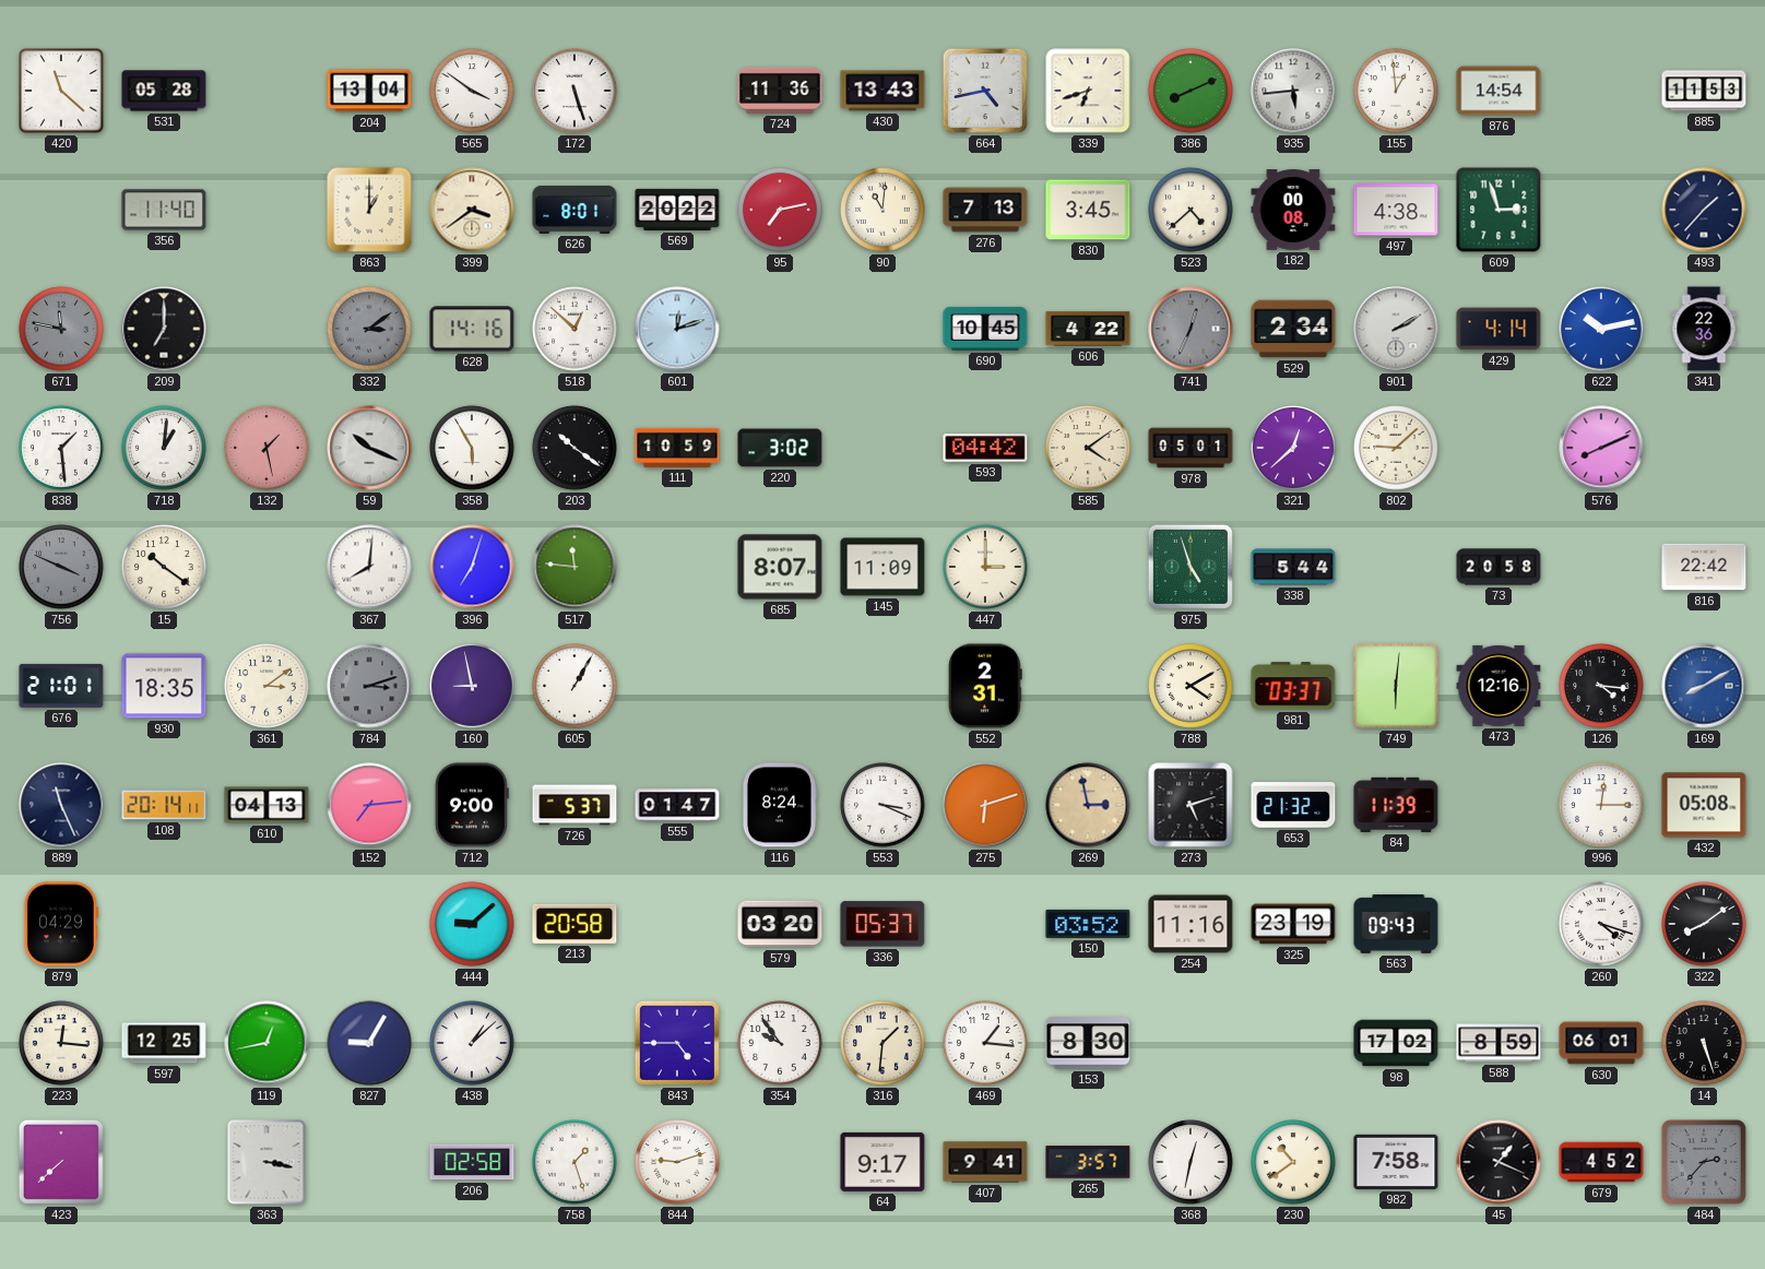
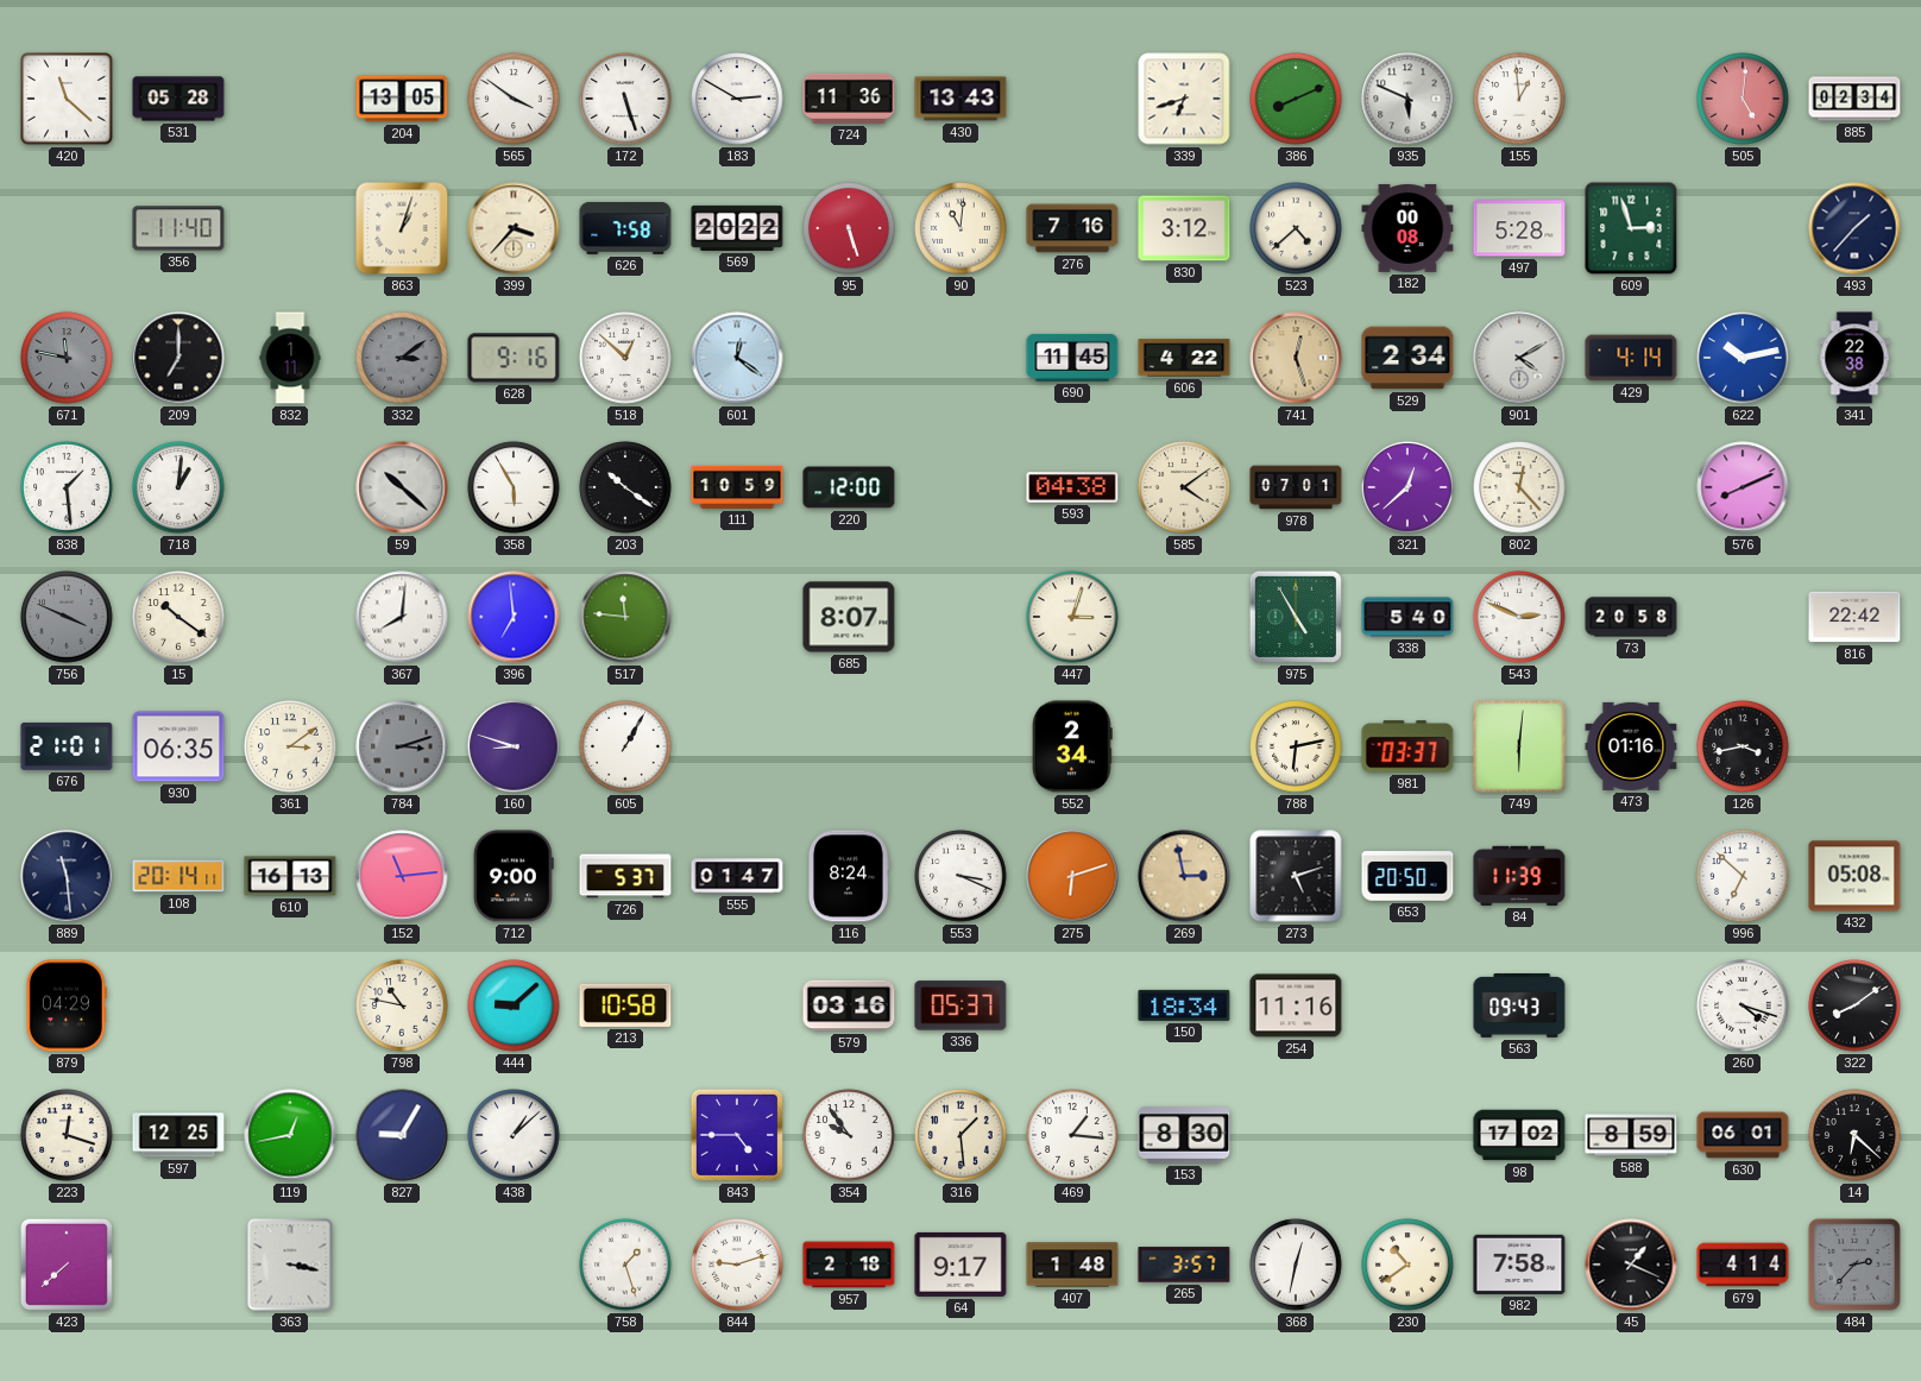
204: 13:04 -> 13:05 (402, 99)
183: none -> 2:50 (737, 99)
664: 4:43 -> none (985, 91)
935: 5:44 -> 5:49 (1407, 99)
876: 14:54 -> none (1499, 91)
505: none -> 5:01 (1743, 99)
885: 11:53 -> 02:34 (1854, 99)
863: 1:00 -> 1:03 (402, 228)
399: 3:39 -> 3:37 (514, 228)
626: 8:01 -> 7:58 (625, 228)
95: 7:13 -> 5:27 (849, 228)
276: 7:13 -> 7:16 (1072, 228)
830: 3:45 -> 3:12 (1184, 228)
497: 4:38 -> 5:28 (1519, 228)
832: none -> 1:11 (290, 358)
628: 14:16 -> 9:16 (514, 358)
601: 12:12 -> 12:21 (737, 358)
690: 10:45 -> 11:45 (1072, 358)
741: 12:34 -> 12:27 (1296, 358)
741 dial: grey -> champagne (1296, 358)
901: 2:10 -> 4:10 (1519, 358)
341: 22:36 -> 22:38 (1854, 358)
132: 1:28 -> none (266, 448)
59: 10:19 -> 10:22 (402, 487)
220: 3:02 -> 12:00 (849, 487)
593: 04:42 -> 04:38 (1072, 487)
978: 05:01 -> 07:01 (1296, 487)
802: 9:08 -> 12:23 (1519, 487)
396: 7:03 -> 6:59 (514, 617)
145: 11:09 -> none (882, 567)
447: 3:00 -> 3:03 (1072, 617)
975: 4:57 -> 4:55 (1296, 617)
338: 5:44 -> 5:40 (1407, 617)
543: none -> 2:49 (1519, 617)
930: 18:35 -> 06:35 (178, 746)
160: 8:58 -> 8:48 (514, 746)
552: 2:31 -> 2:34 (1072, 746)
788: 4:10 -> 6:13 (1296, 746)
473: 12:16 -> 01:16 (1631, 746)
126: 4:16 -> 3:43 (1743, 746)
169: 8:10 -> none (1704, 686)
889: 11:26 -> 11:29 (67, 876)
610: 04:13 -> 16:13 (290, 876)
152: 7:14 -> 11:14 (402, 876)
653: 21:32 -> 20:50 (1407, 876)
996: 12:15 -> 6:52 (1743, 876)
798: none -> 10:47 (402, 1005)
213: 20:58 -> 10:58 (625, 1005)
579: 03:20 -> 03:16 (849, 1005)
150: 03:52 -> 18:34 (1184, 1005)
325: 23:19 -> none (1293, 924)
223: 12:16 -> 12:18 (67, 1135)
316: 1:31 -> 1:29 (960, 1135)
14: 5:27 -> 6:22 (1854, 1135)
206: 02:58 -> none (472, 1162)
957: none -> 2:18 (849, 1265)
407: 9:41 -> 1:48 (1072, 1265)
679: 4:52 -> 4:14 (1743, 1265)
